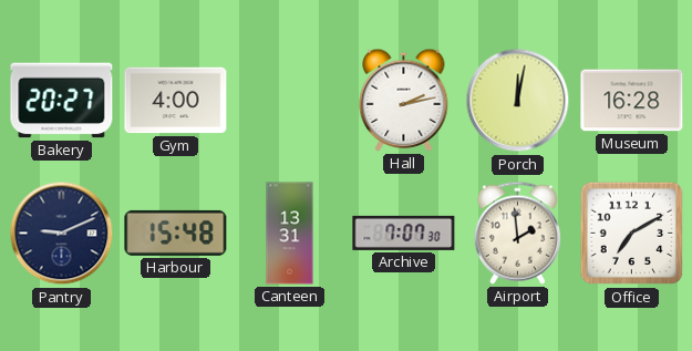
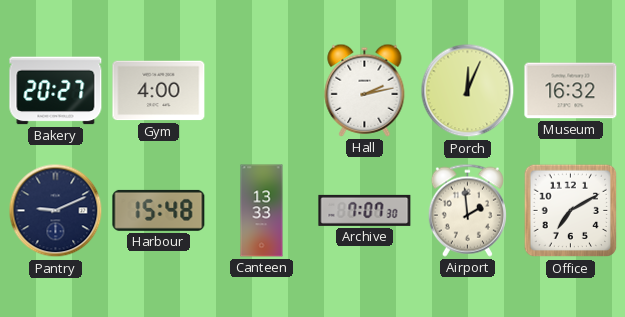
Porch: 12:02 -> 12:04 (468, 91)
Museum: 16:28 -> 16:32 (571, 91)
Canteen: 13:31 -> 13:33 (262, 211)
